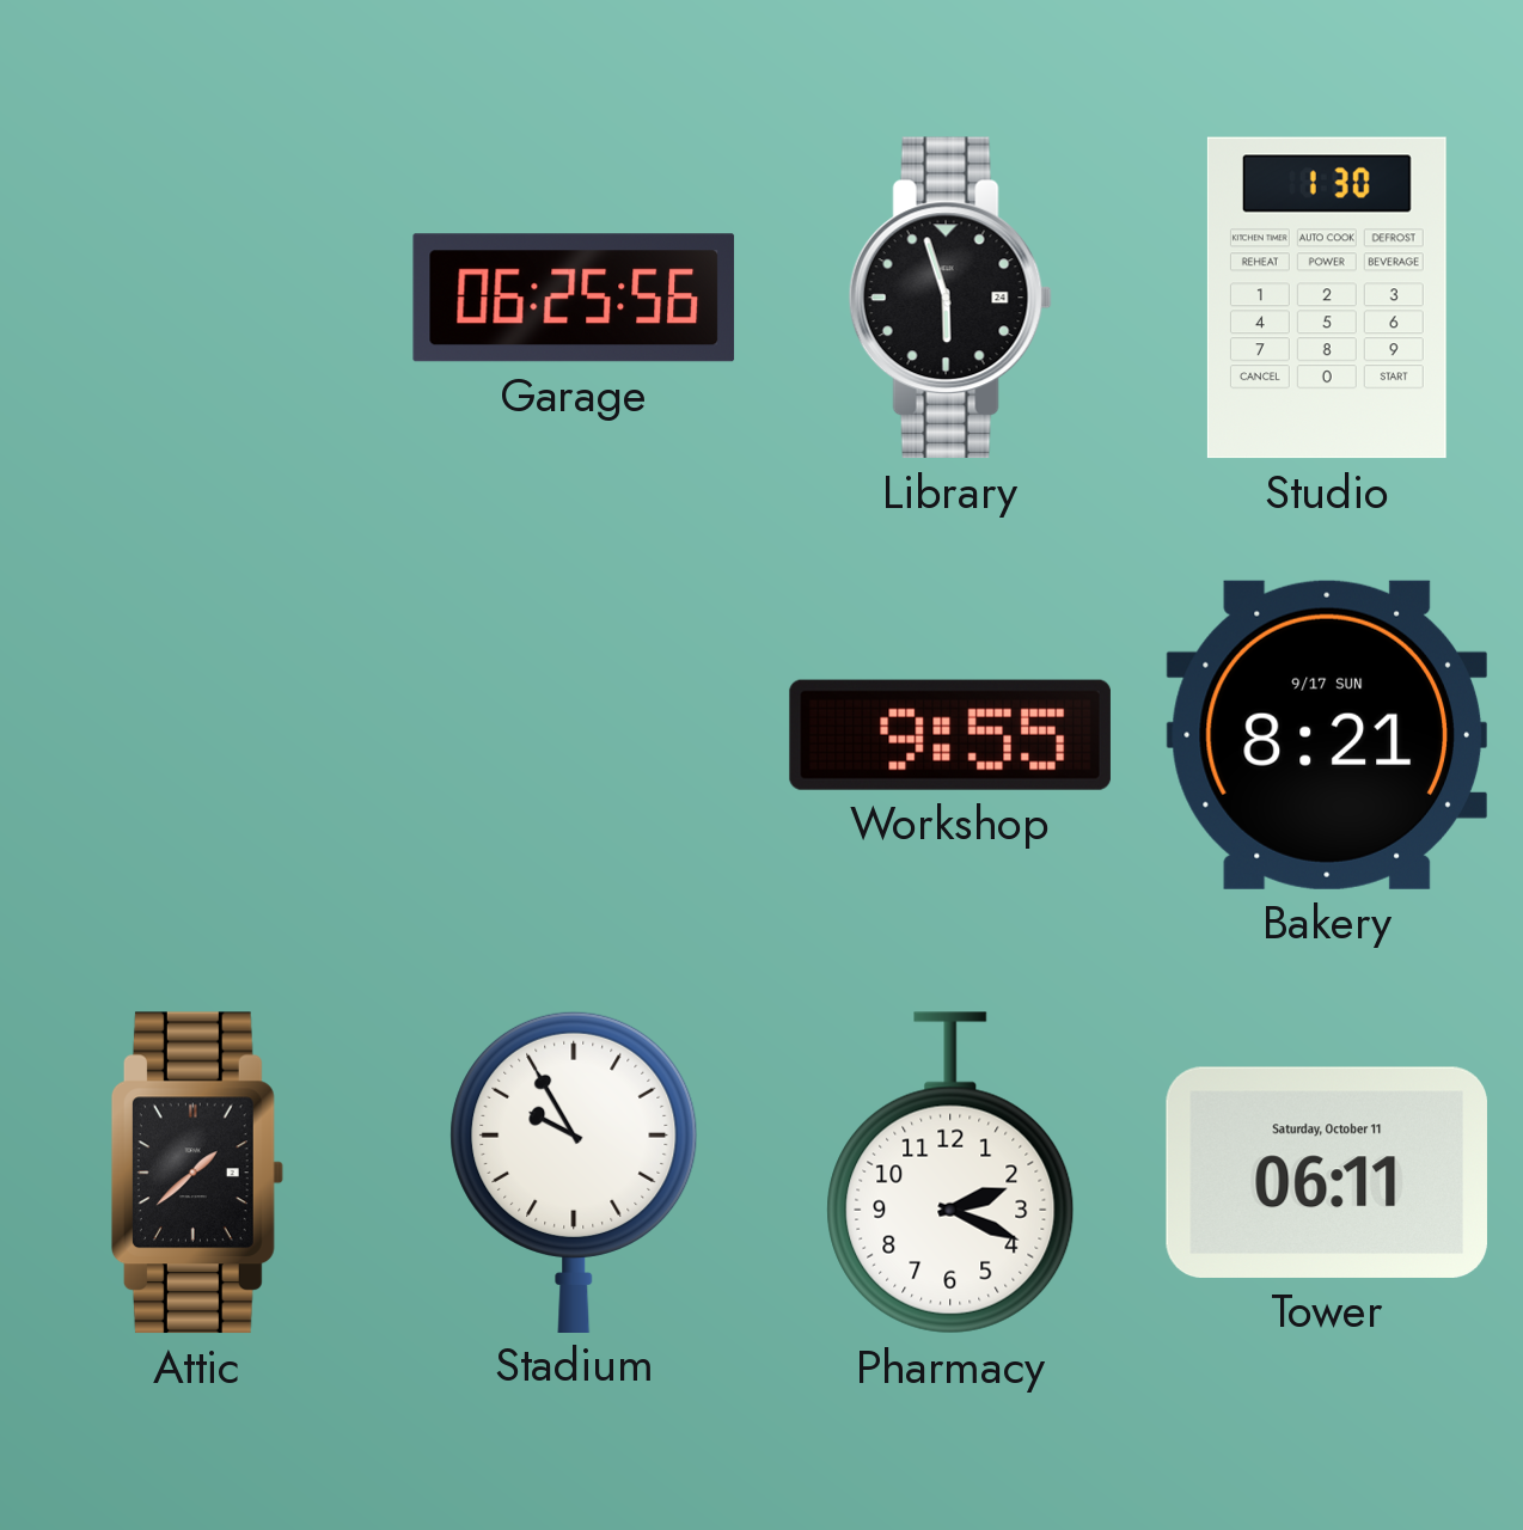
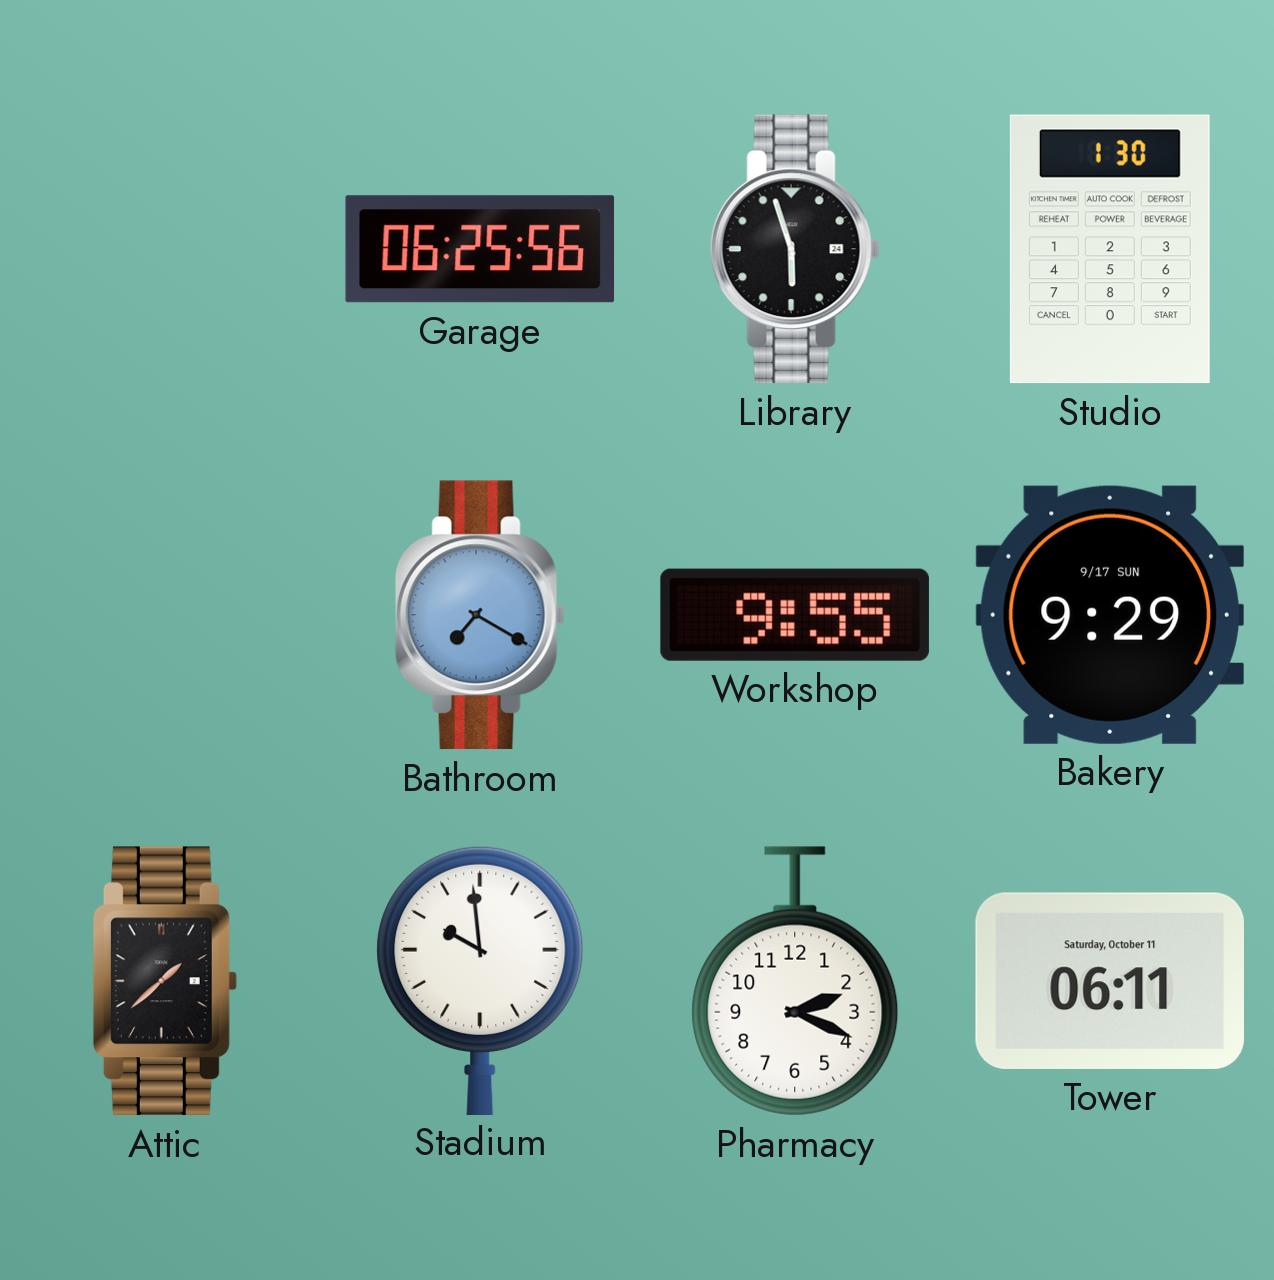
Bathroom: none -> 7:20 (480, 615)
Bakery: 8:21 -> 9:29 (1110, 615)
Stadium: 9:55 -> 9:59 (480, 980)
